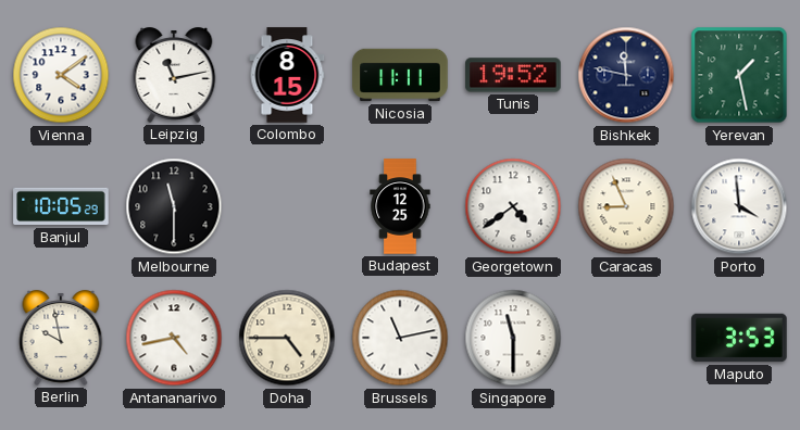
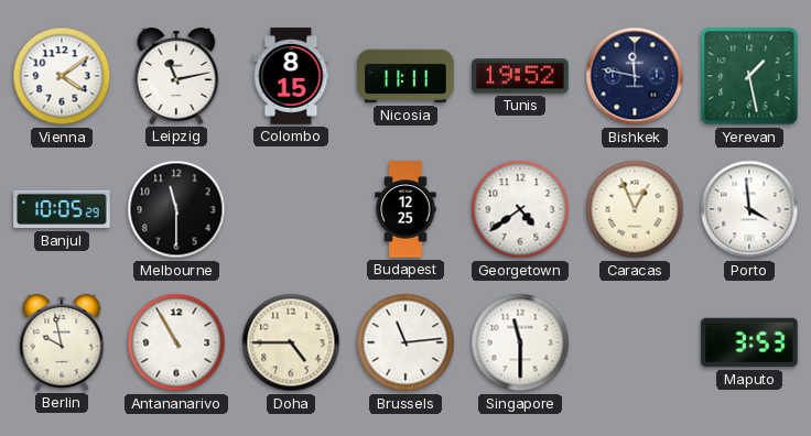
Caracas: 8:56 -> 12:56 (635, 209)
Antananarivo: 4:43 -> 10:55 (176, 342)
Brussels: 11:13 -> 11:14 (405, 342)
